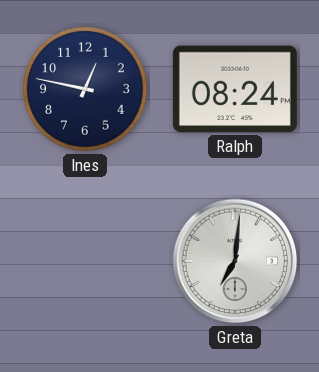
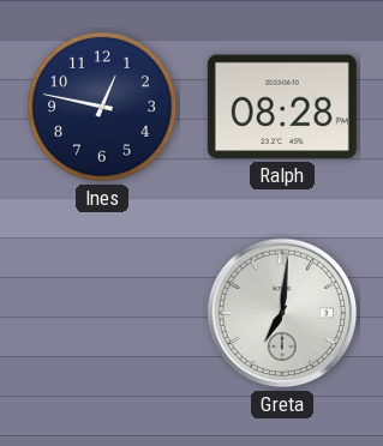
Ralph: 08:24 -> 08:28 (282, 107)
